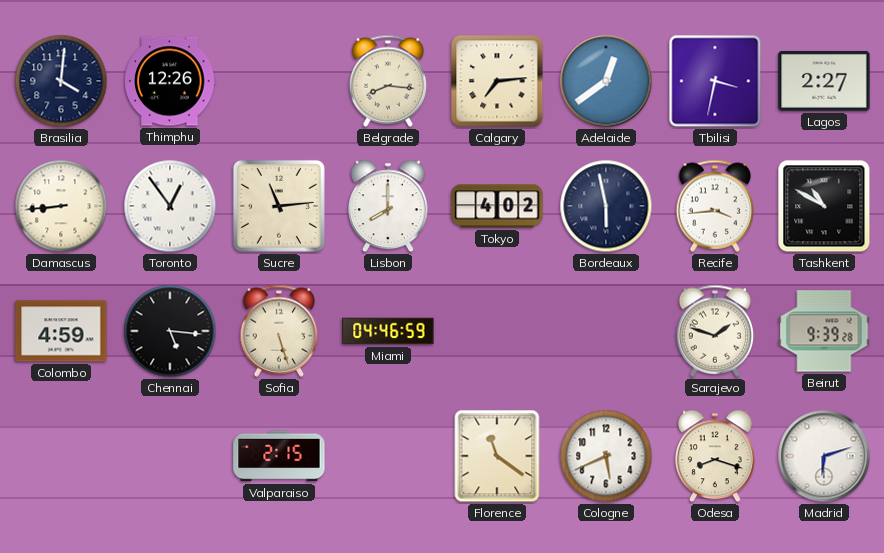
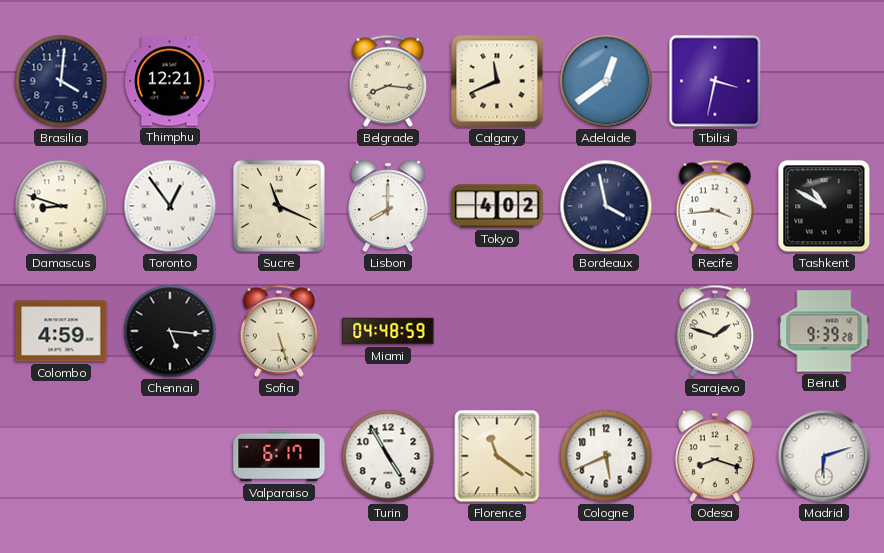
Thimphu: 12:26 -> 12:21 (170, 81)
Calgary: 7:14 -> 11:41 (497, 81)
Lagos: 2:27 -> none (824, 81)
Damascus: 8:44 -> 8:48 (61, 206)
Sucre: 11:14 -> 11:19 (279, 206)
Bordeaux: 5:58 -> 3:58 (606, 206)
Miami: 04:46 -> 04:48 (388, 331)
Valparaiso: 2:15 -> 6:17 (279, 456)
Turin: none -> 4:55 (388, 456)
